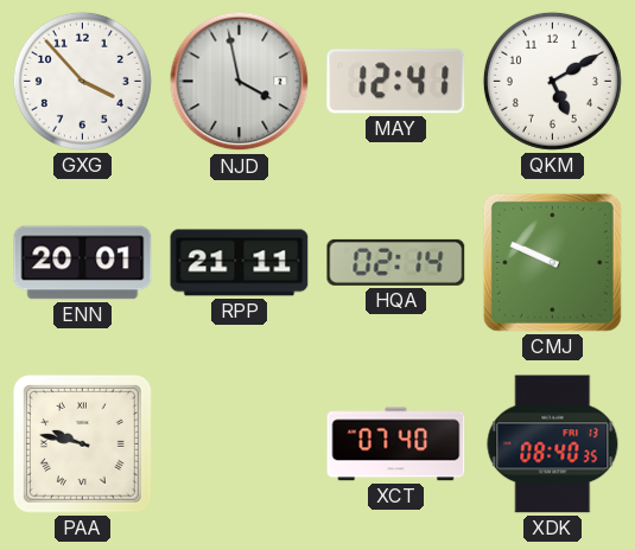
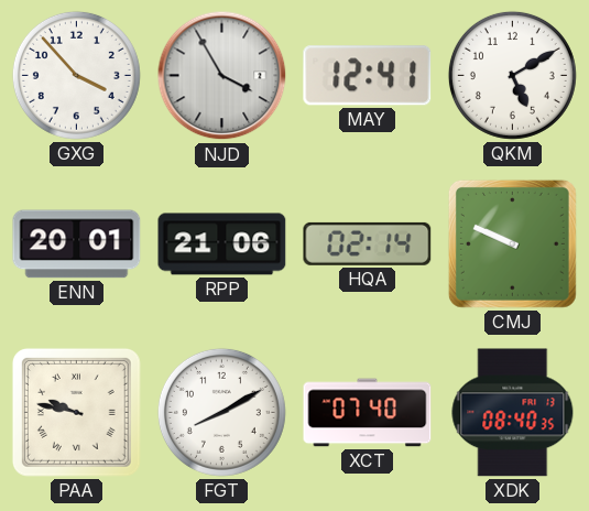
NJD: 3:58 -> 3:55 (222, 76)
RPP: 21:11 -> 21:06 (222, 244)
FGT: none -> 8:10 (221, 412)
